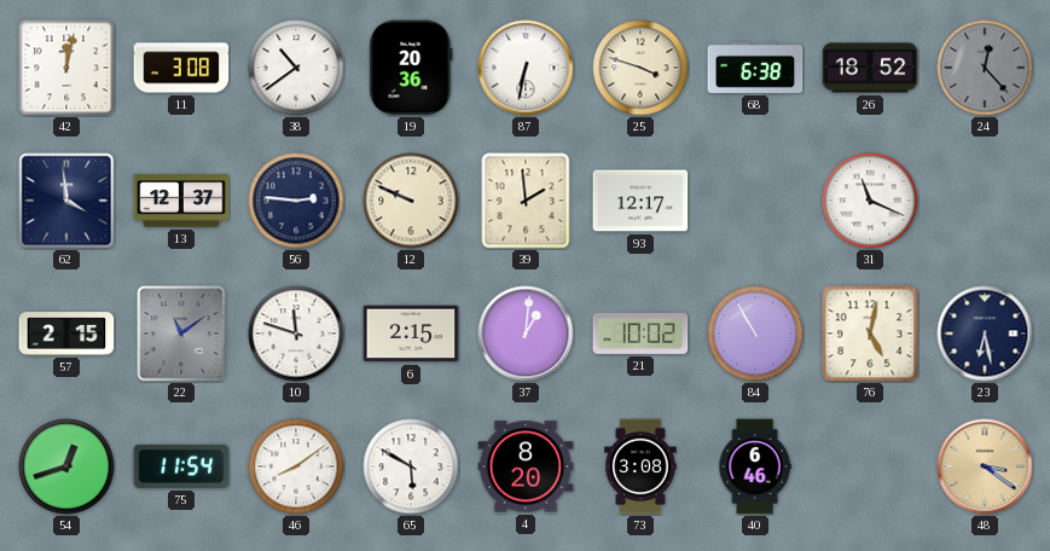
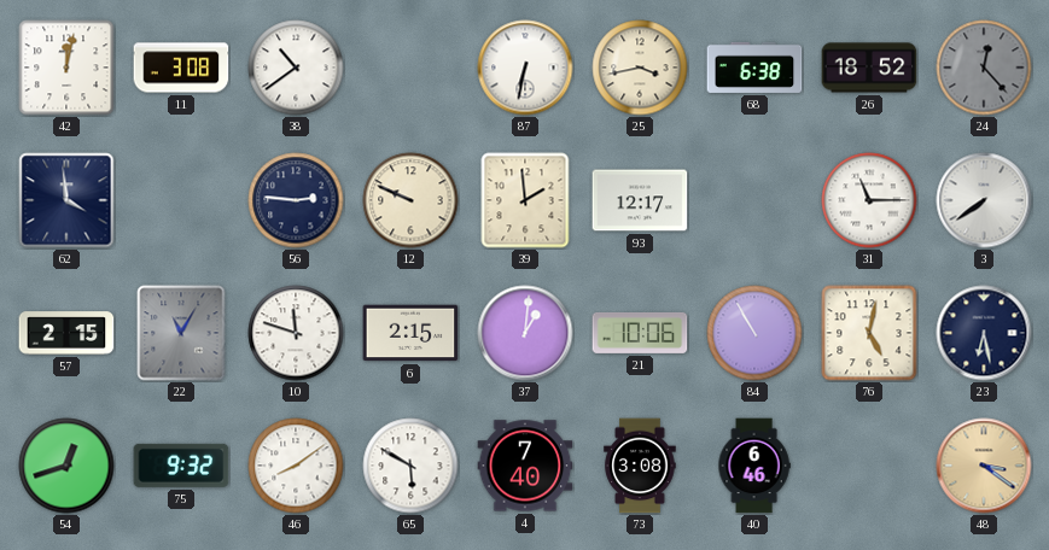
19: 20:36 -> none (411, 68)
25: 3:48 -> 3:43 (640, 68)
13: 12:37 -> none (181, 201)
31: 11:19 -> 11:15 (869, 200)
3: none -> 7:39 (984, 200)
22: 11:09 -> 11:05 (181, 333)
21: 10:02 -> 10:06 (640, 333)
75: 11:54 -> 9:32 (181, 466)
4: 8:20 -> 7:40 (525, 466)
